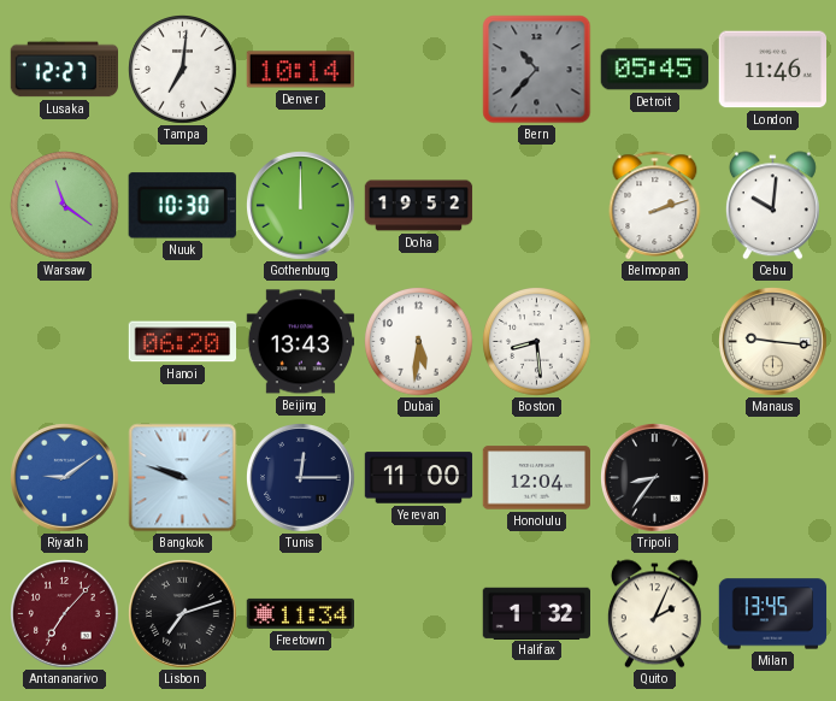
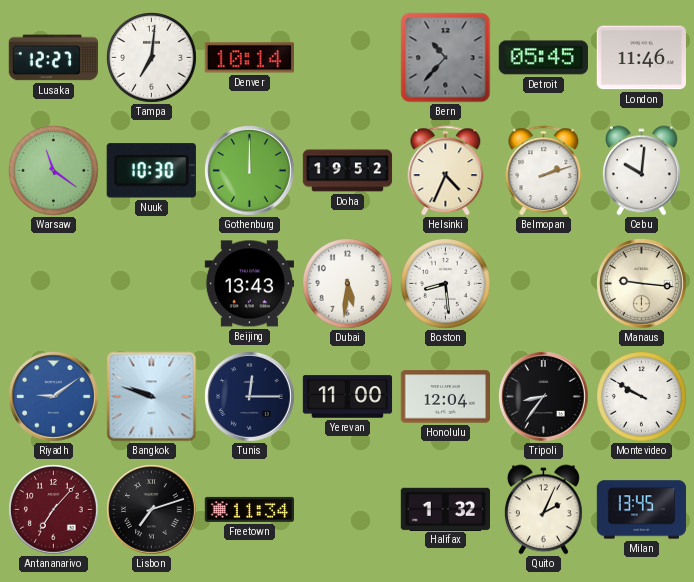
Helsinki: none -> 4:34 (446, 170)
Hanoi: 06:20 -> none (182, 342)
Montevideo: none -> 9:50 (642, 397)
